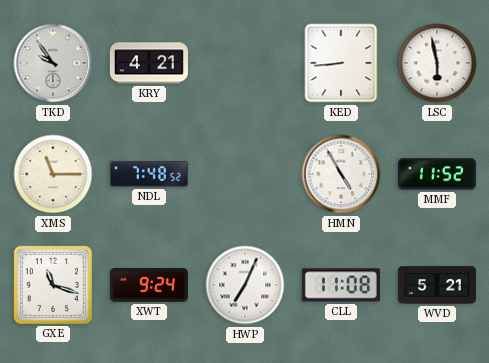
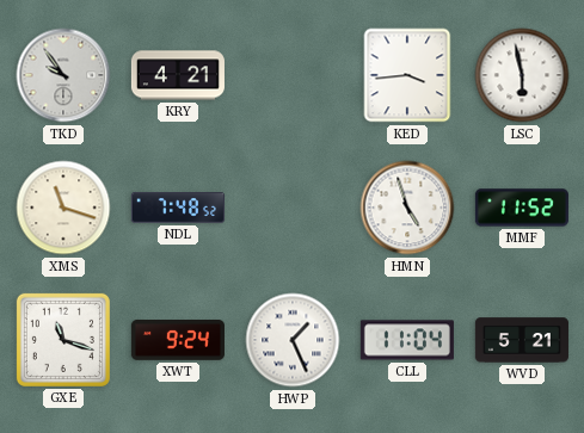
KED: 8:44 -> 3:44 (407, 75)
XMS: 11:15 -> 11:18 (63, 208)
HMN: 4:55 -> 4:57 (407, 208)
HWP: 7:04 -> 1:26 (293, 340)
CLL: 11:08 -> 11:04 (407, 340)
